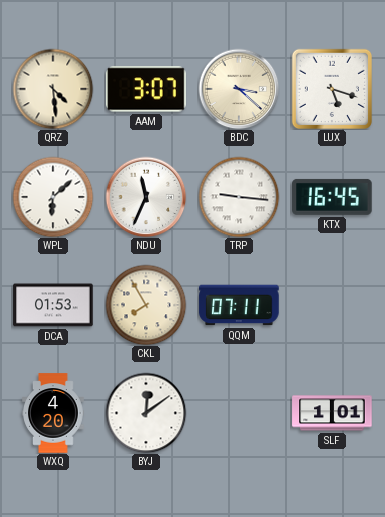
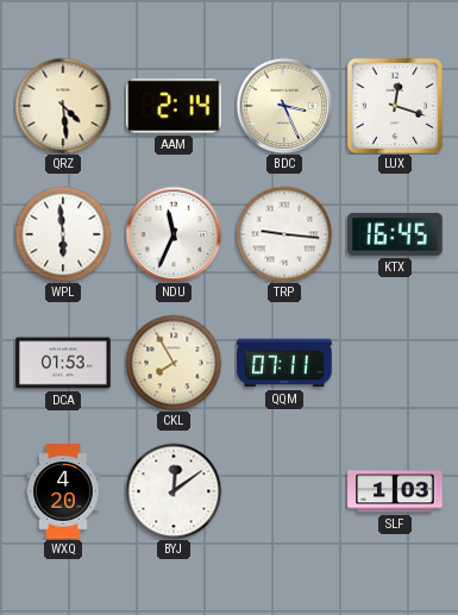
AAM: 3:07 -> 2:14 (174, 106)
BDC: 3:22 -> 3:26 (284, 106)
LUX: 5:18 -> 12:18 (394, 105)
WPL: 6:08 -> 5:59 (63, 234)
SLF: 1:01 -> 1:03 (395, 491)
